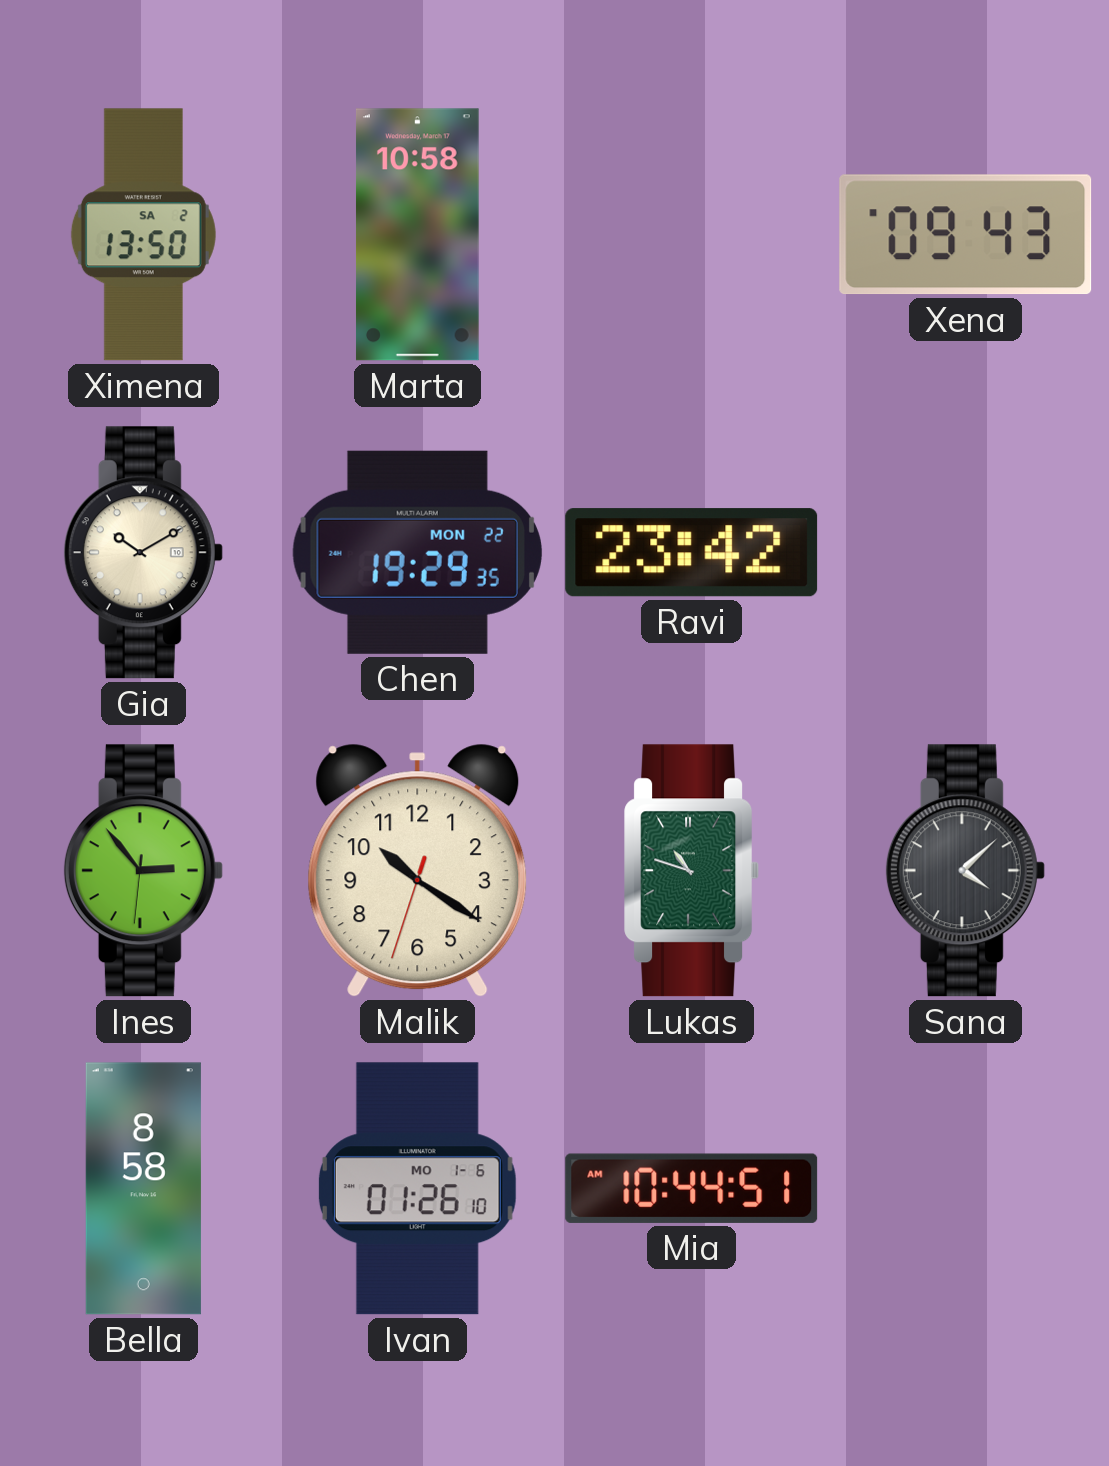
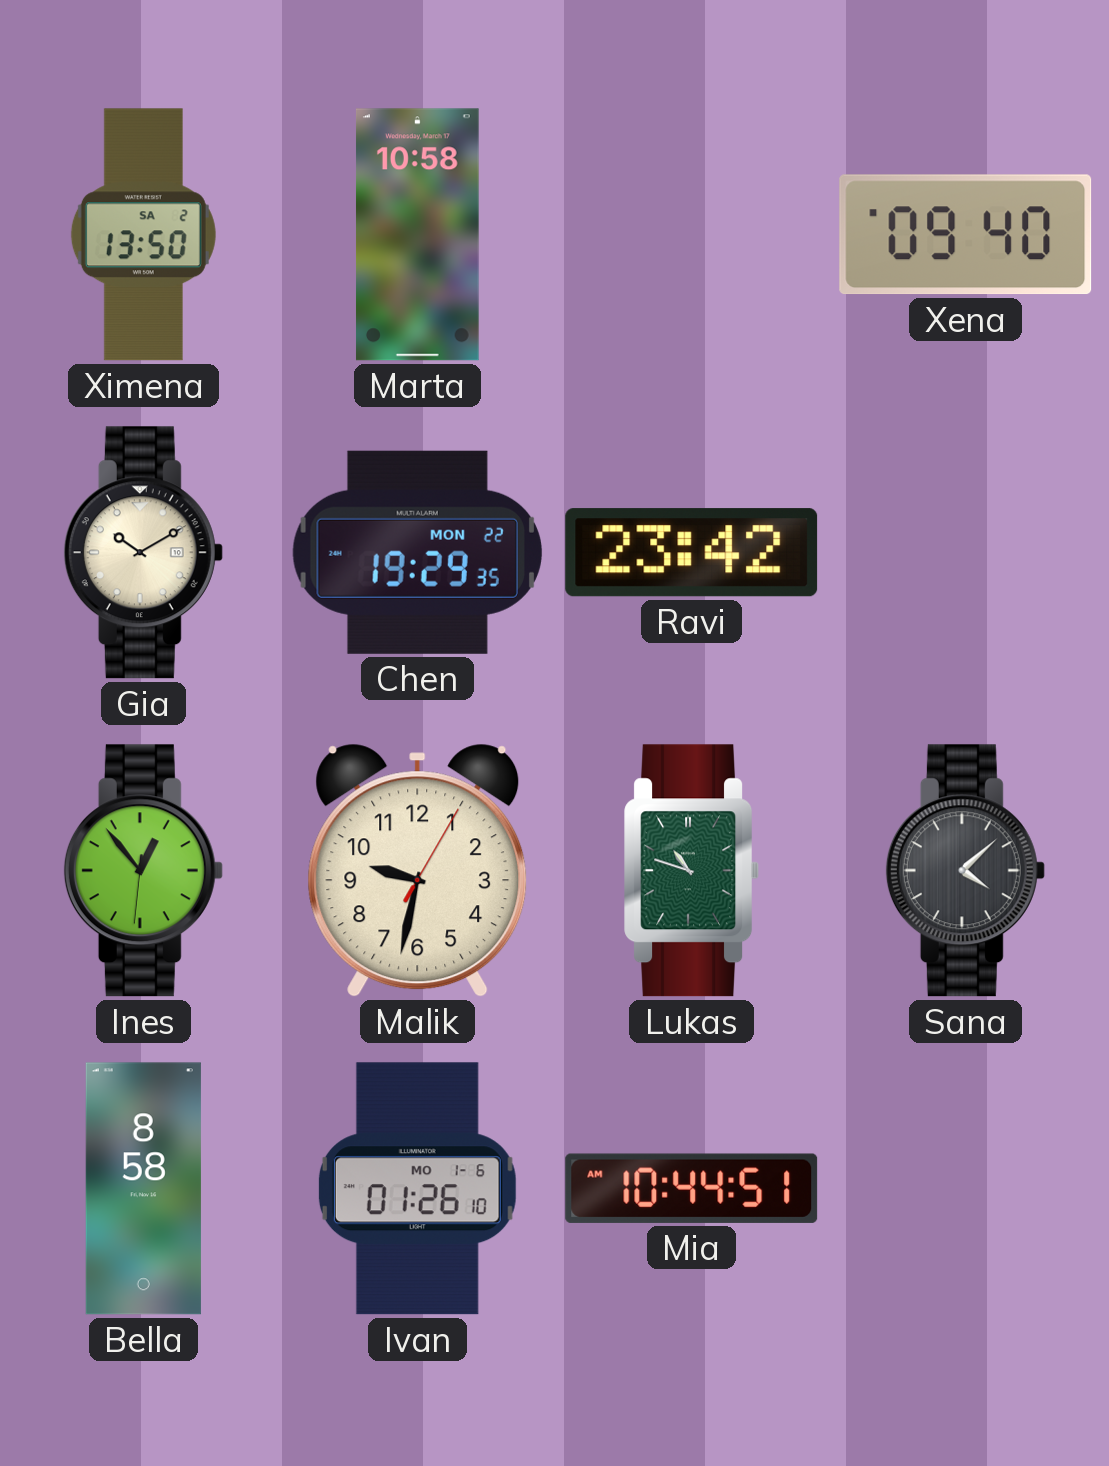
Xena: 09:43 -> 09:40 (966, 235)
Ines: 2:53 -> 12:53 (143, 871)
Malik: 10:20 -> 9:32 (418, 870)
